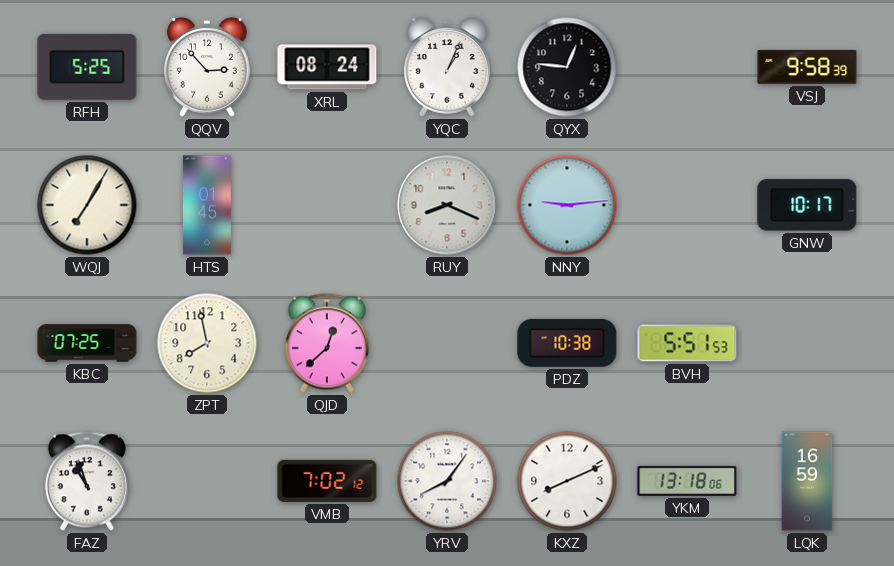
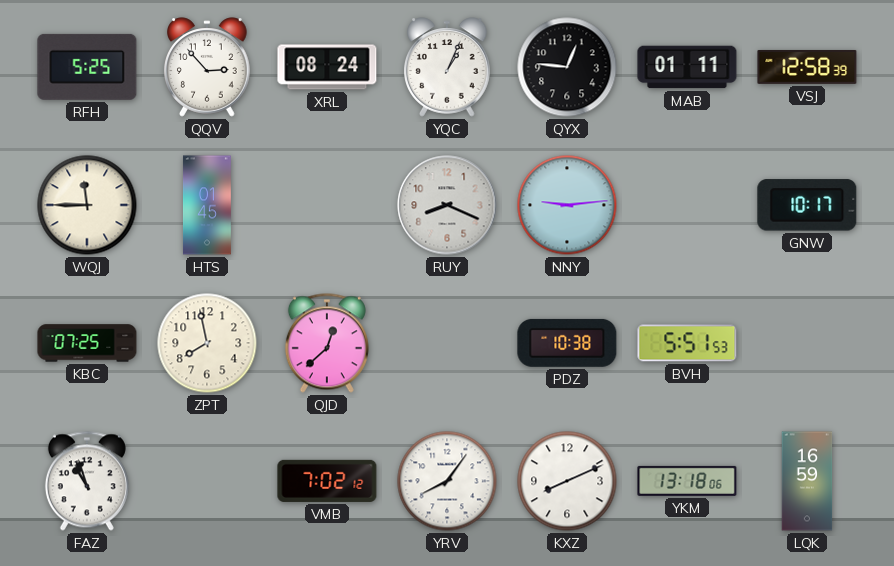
MAB: none -> 01:11 (687, 67)
VSJ: 9:58 -> 12:58 (807, 67)
WQJ: 7:05 -> 11:45 (87, 205)
